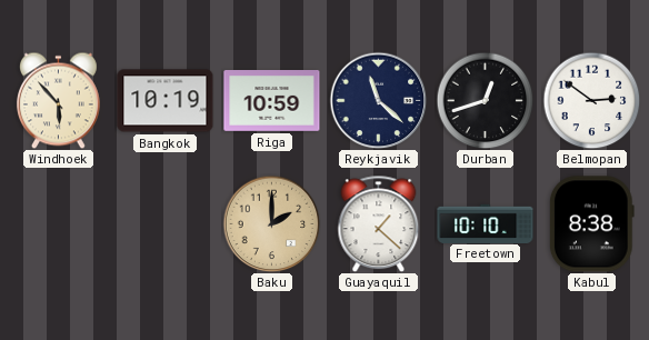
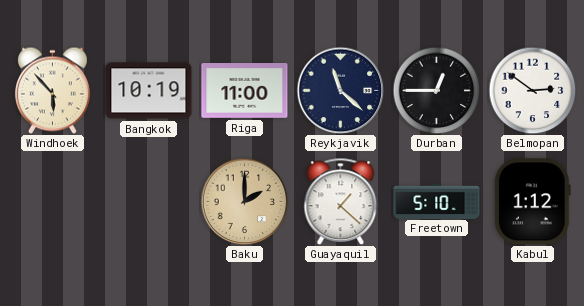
Riga: 10:59 -> 11:00 (245, 91)
Durban: 12:42 -> 12:45 (436, 90)
Freetown: 10:10 -> 5:10 (437, 201)
Kabul: 8:38 -> 1:12 (532, 202)
